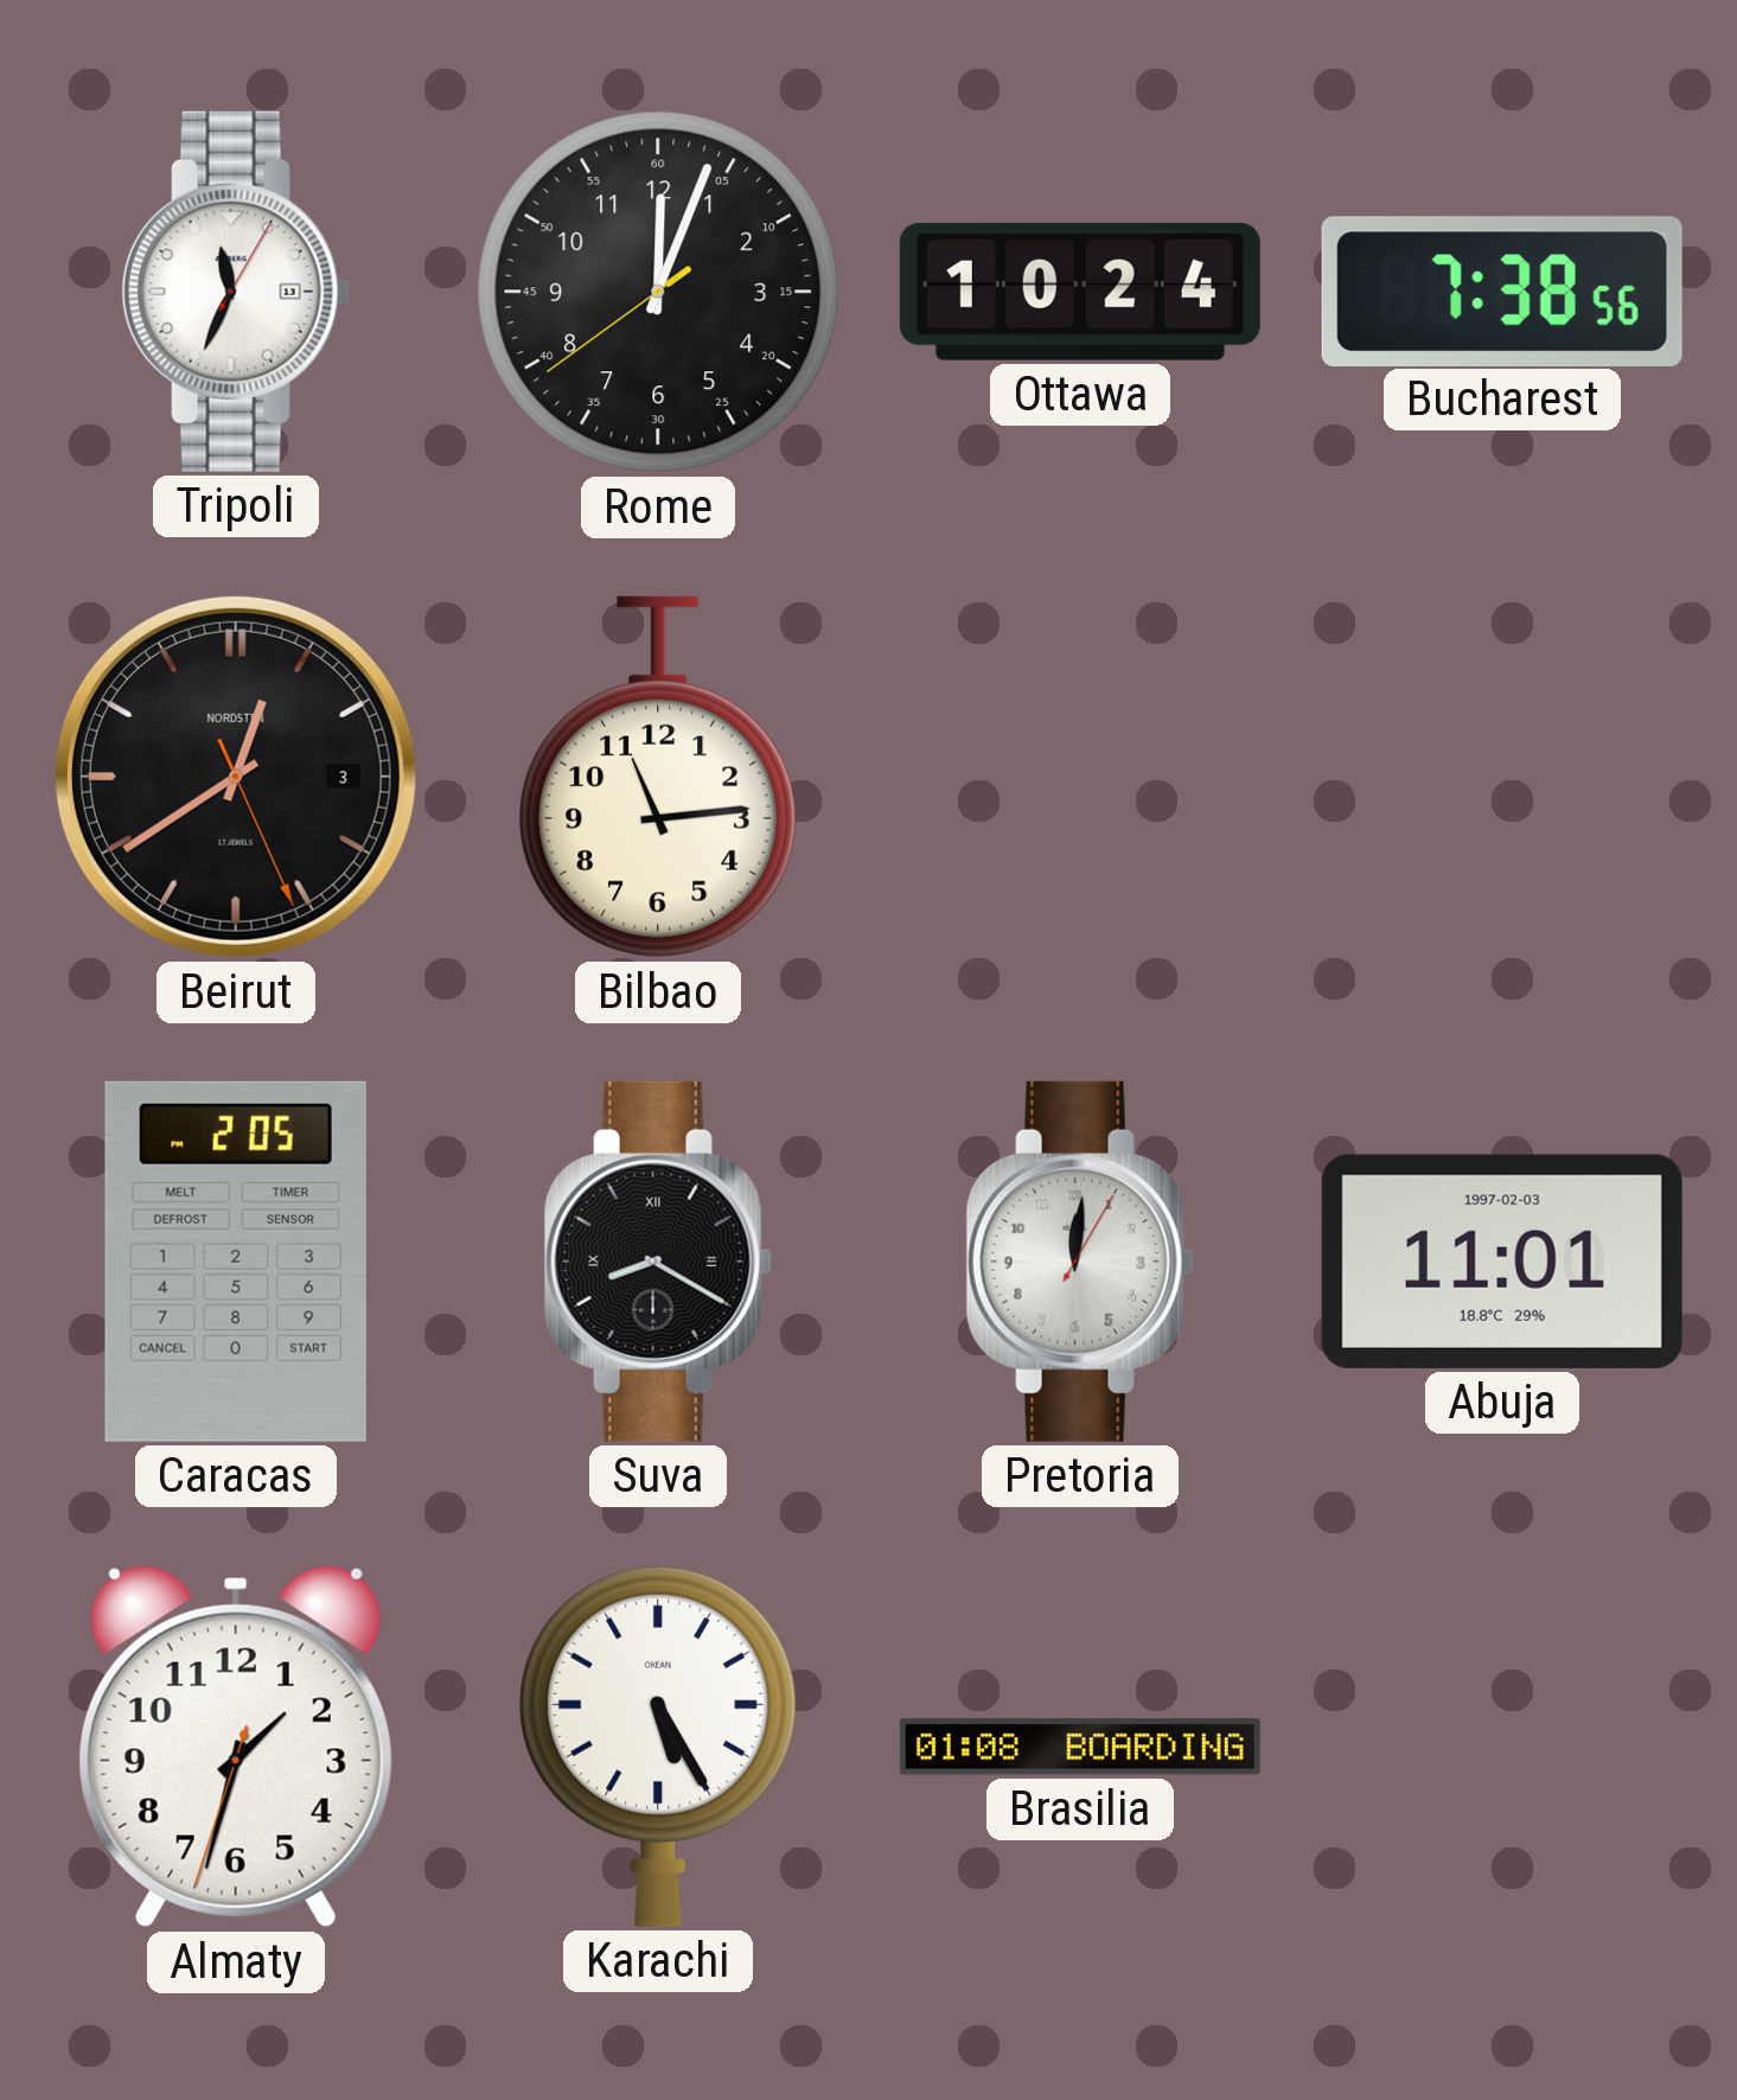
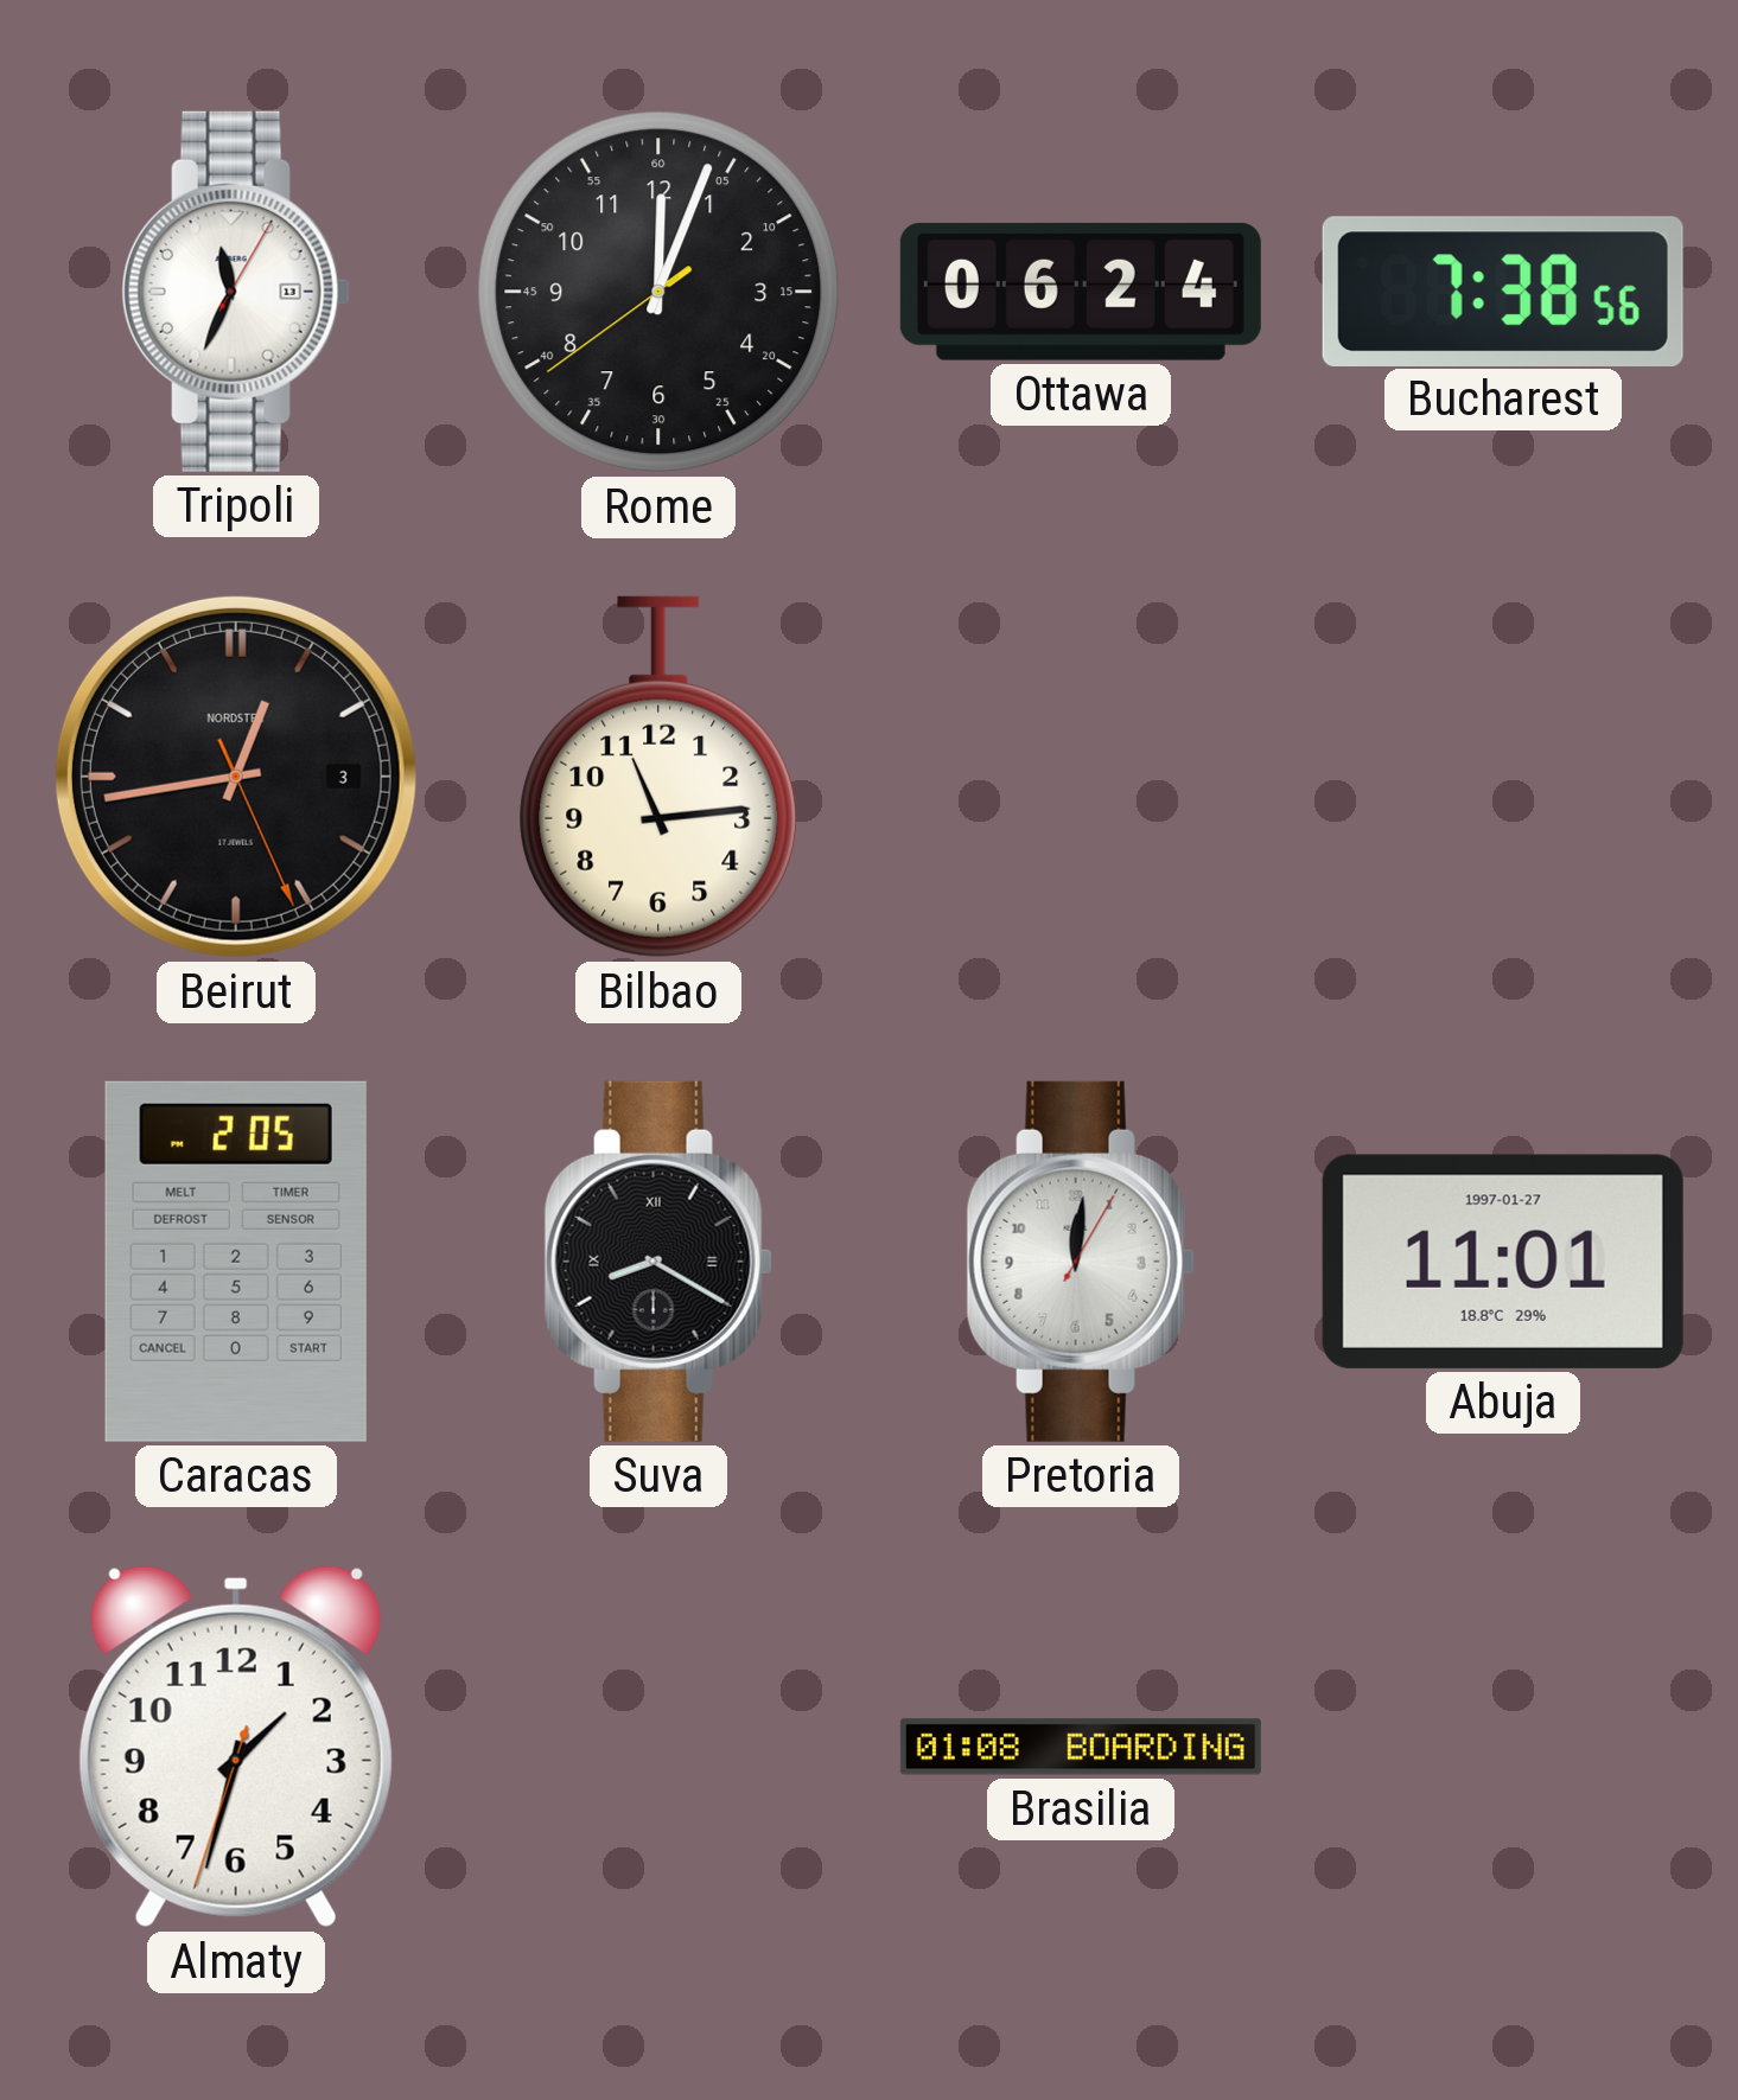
Ottawa: 10:24 -> 06:24 (1081, 292)
Beirut: 12:39 -> 12:43 (236, 777)
Abuja date: 1997-02-03 -> 1997-01-27 (1503, 1262)
Karachi: 5:25 -> none (658, 1745)
